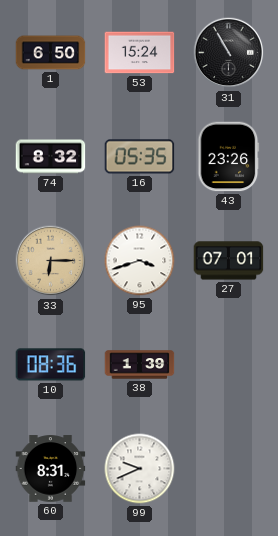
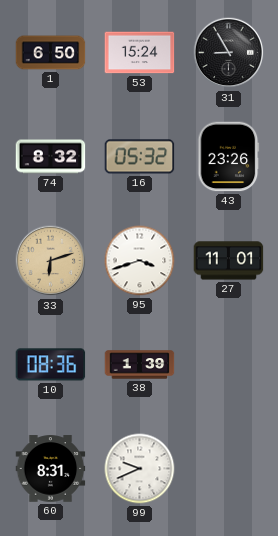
31: 10:55 -> 8:55 (229, 53)
16: 05:35 -> 05:32 (140, 157)
33: 6:15 -> 6:12 (51, 261)
27: 07:01 -> 11:01 (229, 261)
